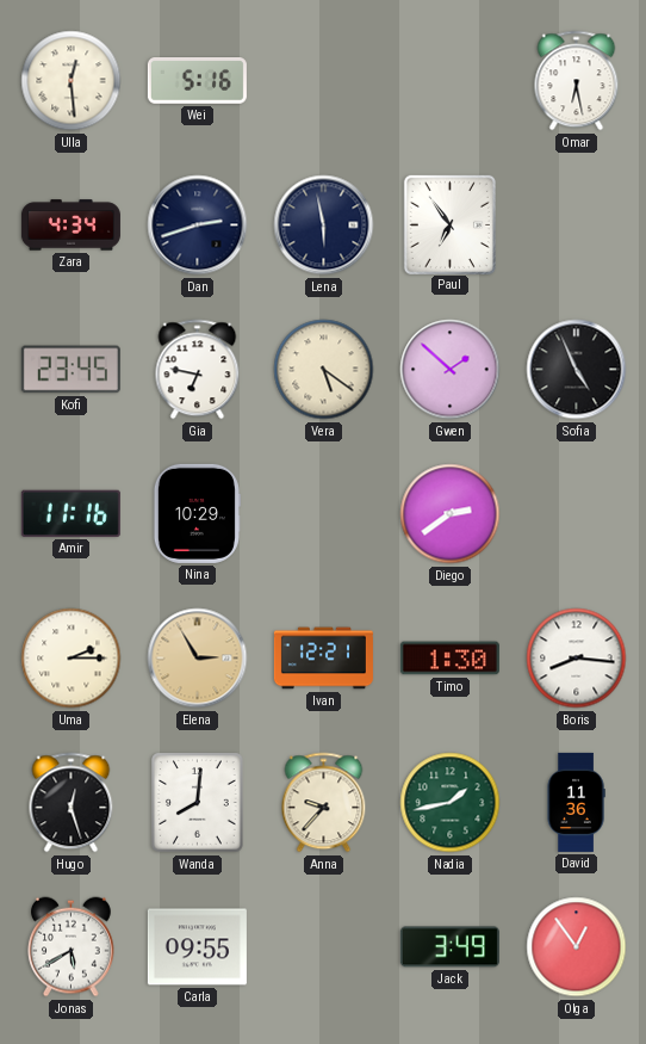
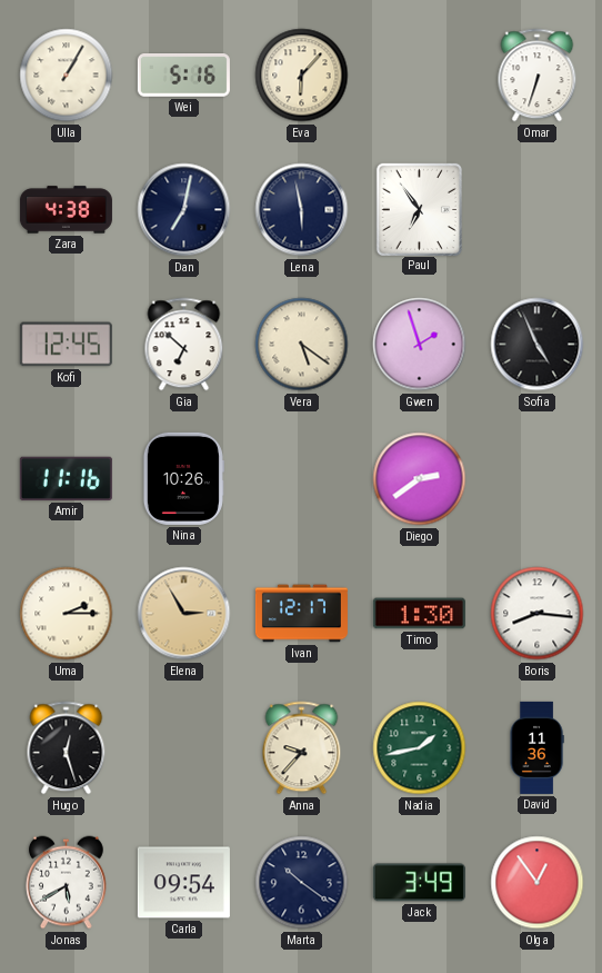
Ulla: 12:29 -> 1:05 (67, 76)
Eva: none -> 6:07 (302, 76)
Omar: 6:28 -> 6:33 (538, 76)
Zara: 4:34 -> 4:38 (66, 210)
Dan: 2:42 -> 7:02 (184, 210)
Kofi: 23:45 -> 12:45 (66, 345)
Gia: 6:47 -> 6:52 (184, 345)
Gwen: 1:52 -> 1:57 (420, 345)
Nina: 10:29 -> 10:26 (183, 478)
Ivan: 12:21 -> 12:17 (301, 614)
Wanda: 8:01 -> none (198, 803)
Carla: 09:55 -> 09:54 (183, 883)
Marta: none -> 10:21 (302, 883)
